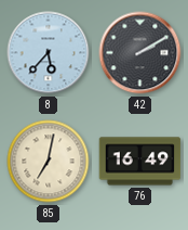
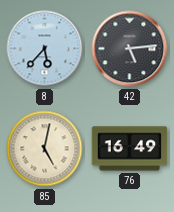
42: 2:10 -> 5:14 (130, 49)
85: 7:02 -> 5:02 (45, 149)
